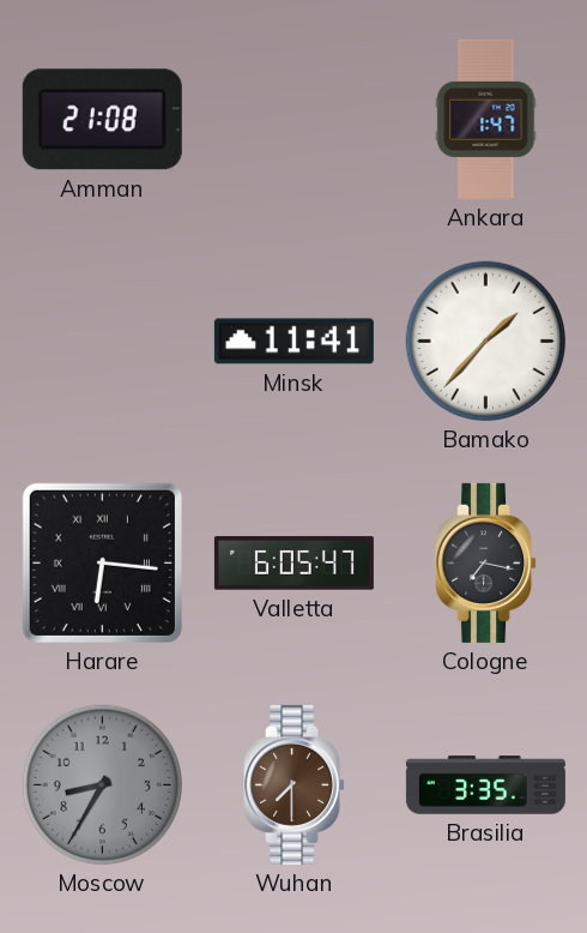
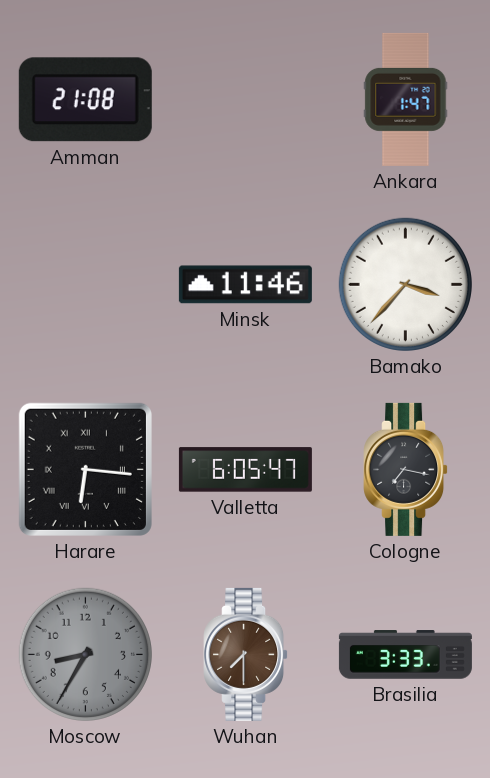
Minsk: 11:41 -> 11:46 (245, 285)
Bamako: 1:37 -> 3:37 (405, 284)
Brasilia: 3:35 -> 3:33 (405, 655)
